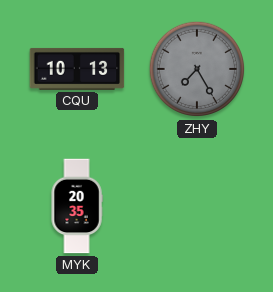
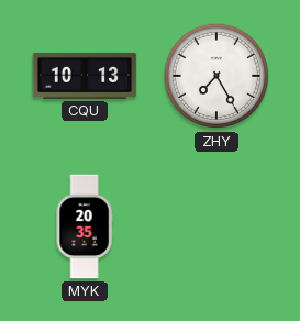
ZHY dial: grey -> white (216, 76)
